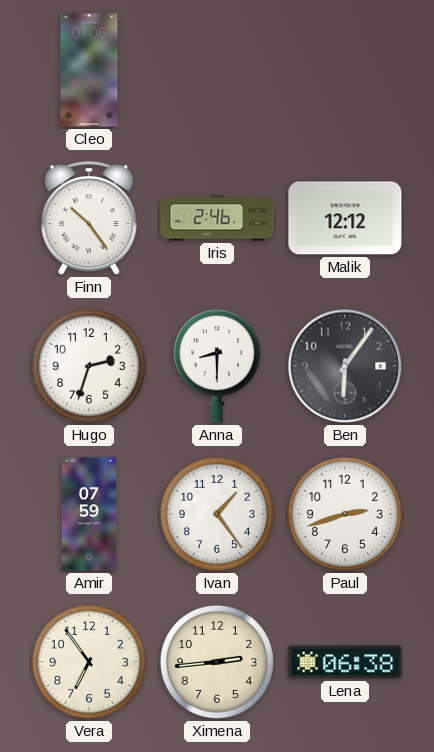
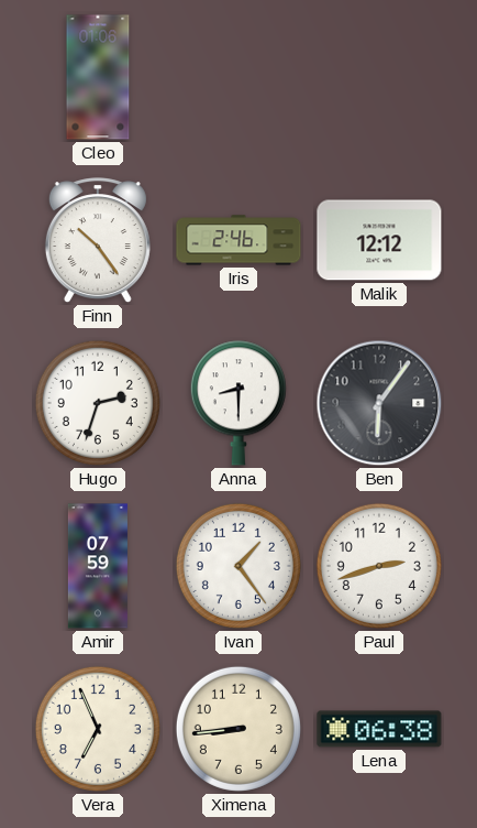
Vera: 6:54 -> 6:56 (98, 729)
Ximena: 2:44 -> 8:44 (239, 729)
